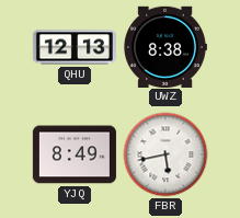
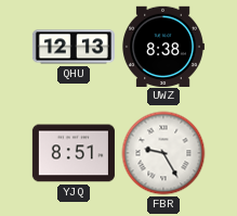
YJQ: 8:49 -> 8:51 (74, 153)
FBR: 5:43 -> 9:25 (163, 153)
